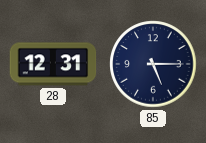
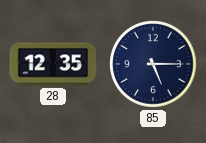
28: 12:31 -> 12:35 (53, 64)
